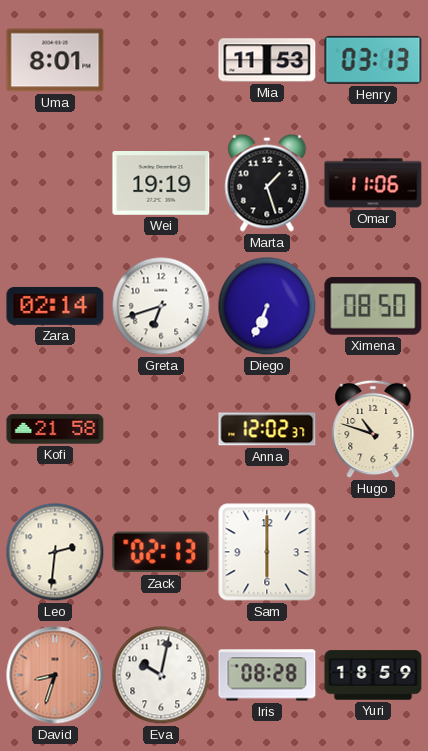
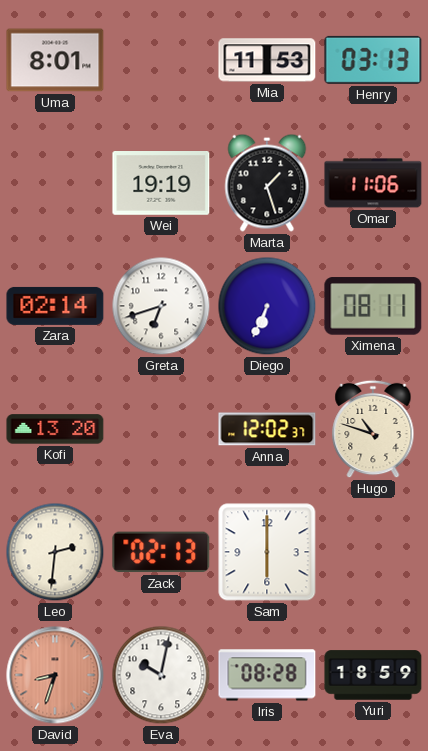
Ximena: 08:50 -> 08:11 (373, 306)
Kofi: 21:58 -> 13:20 (55, 429)
